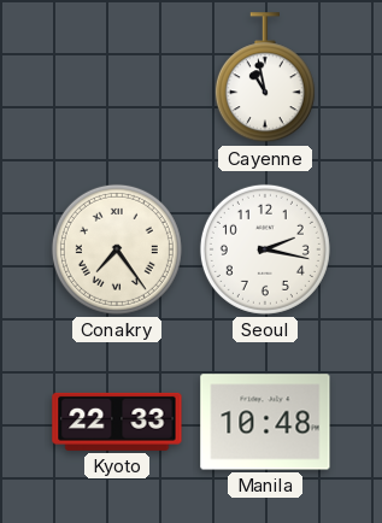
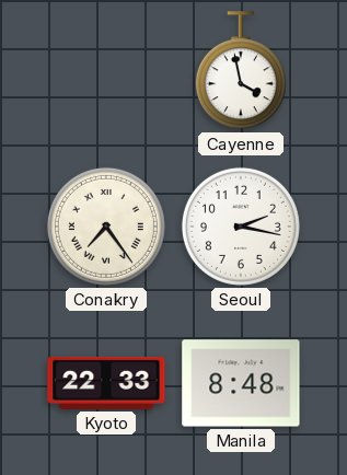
Cayenne: 10:58 -> 3:58 (241, 71)
Manila: 10:48 -> 8:48 (241, 383)
